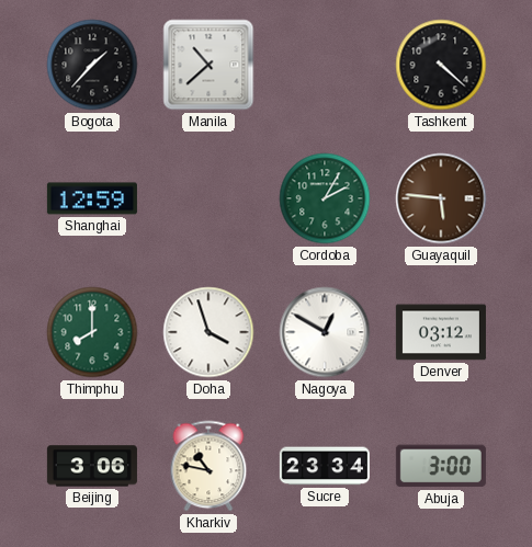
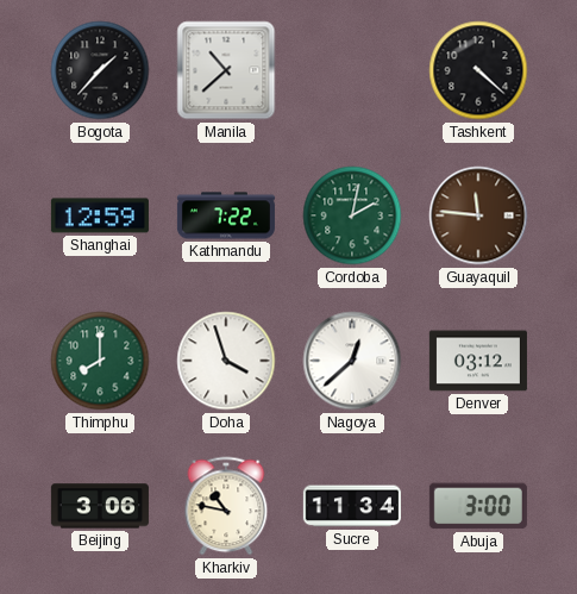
Kathmandu: none -> 7:22 (226, 215)
Cordoba: 2:05 -> 2:02 (352, 215)
Guayaquil: 5:46 -> 11:46 (478, 215)
Nagoya: 12:50 -> 12:38 (352, 361)
Sucre: 23:34 -> 11:34 (352, 506)
